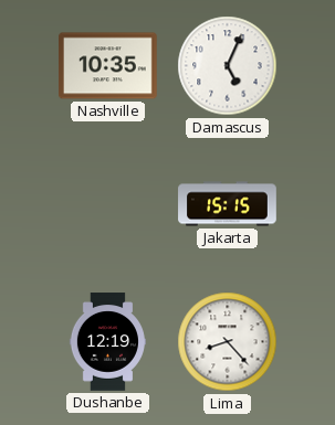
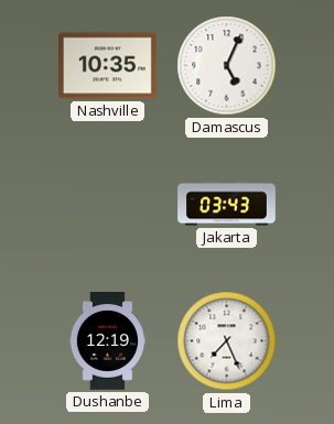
Jakarta: 15:15 -> 03:43 (227, 204)
Lima: 8:23 -> 7:26 (227, 341)
